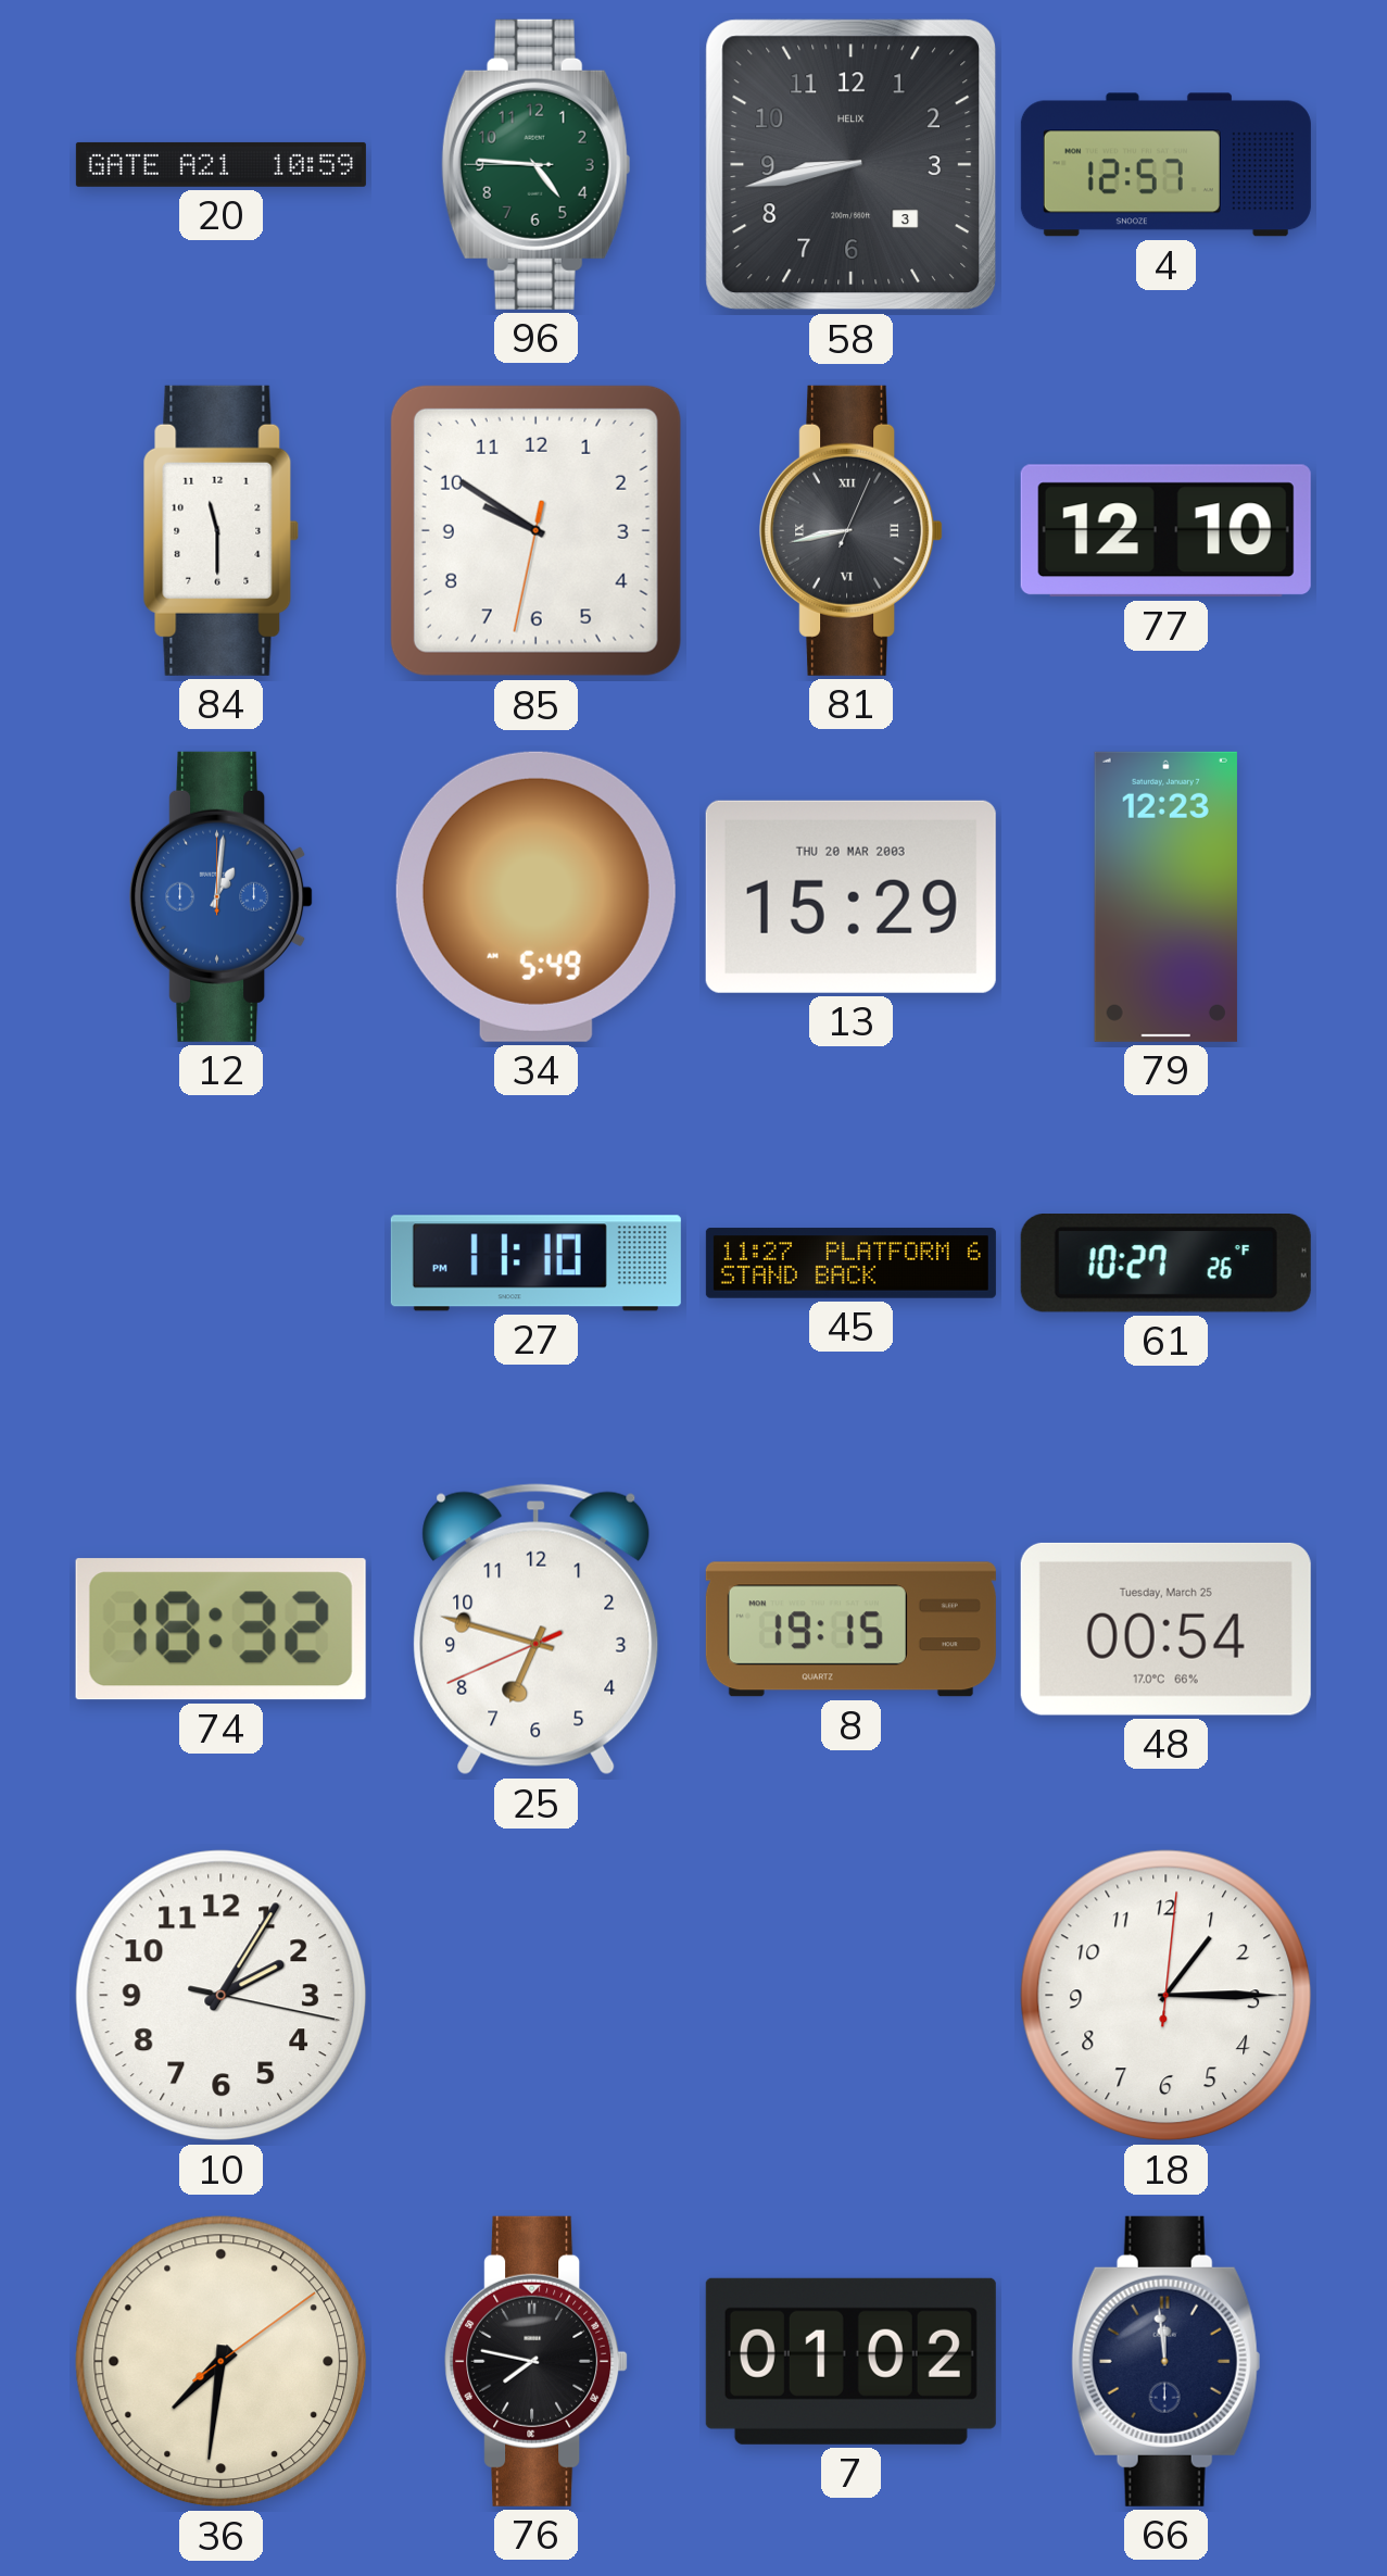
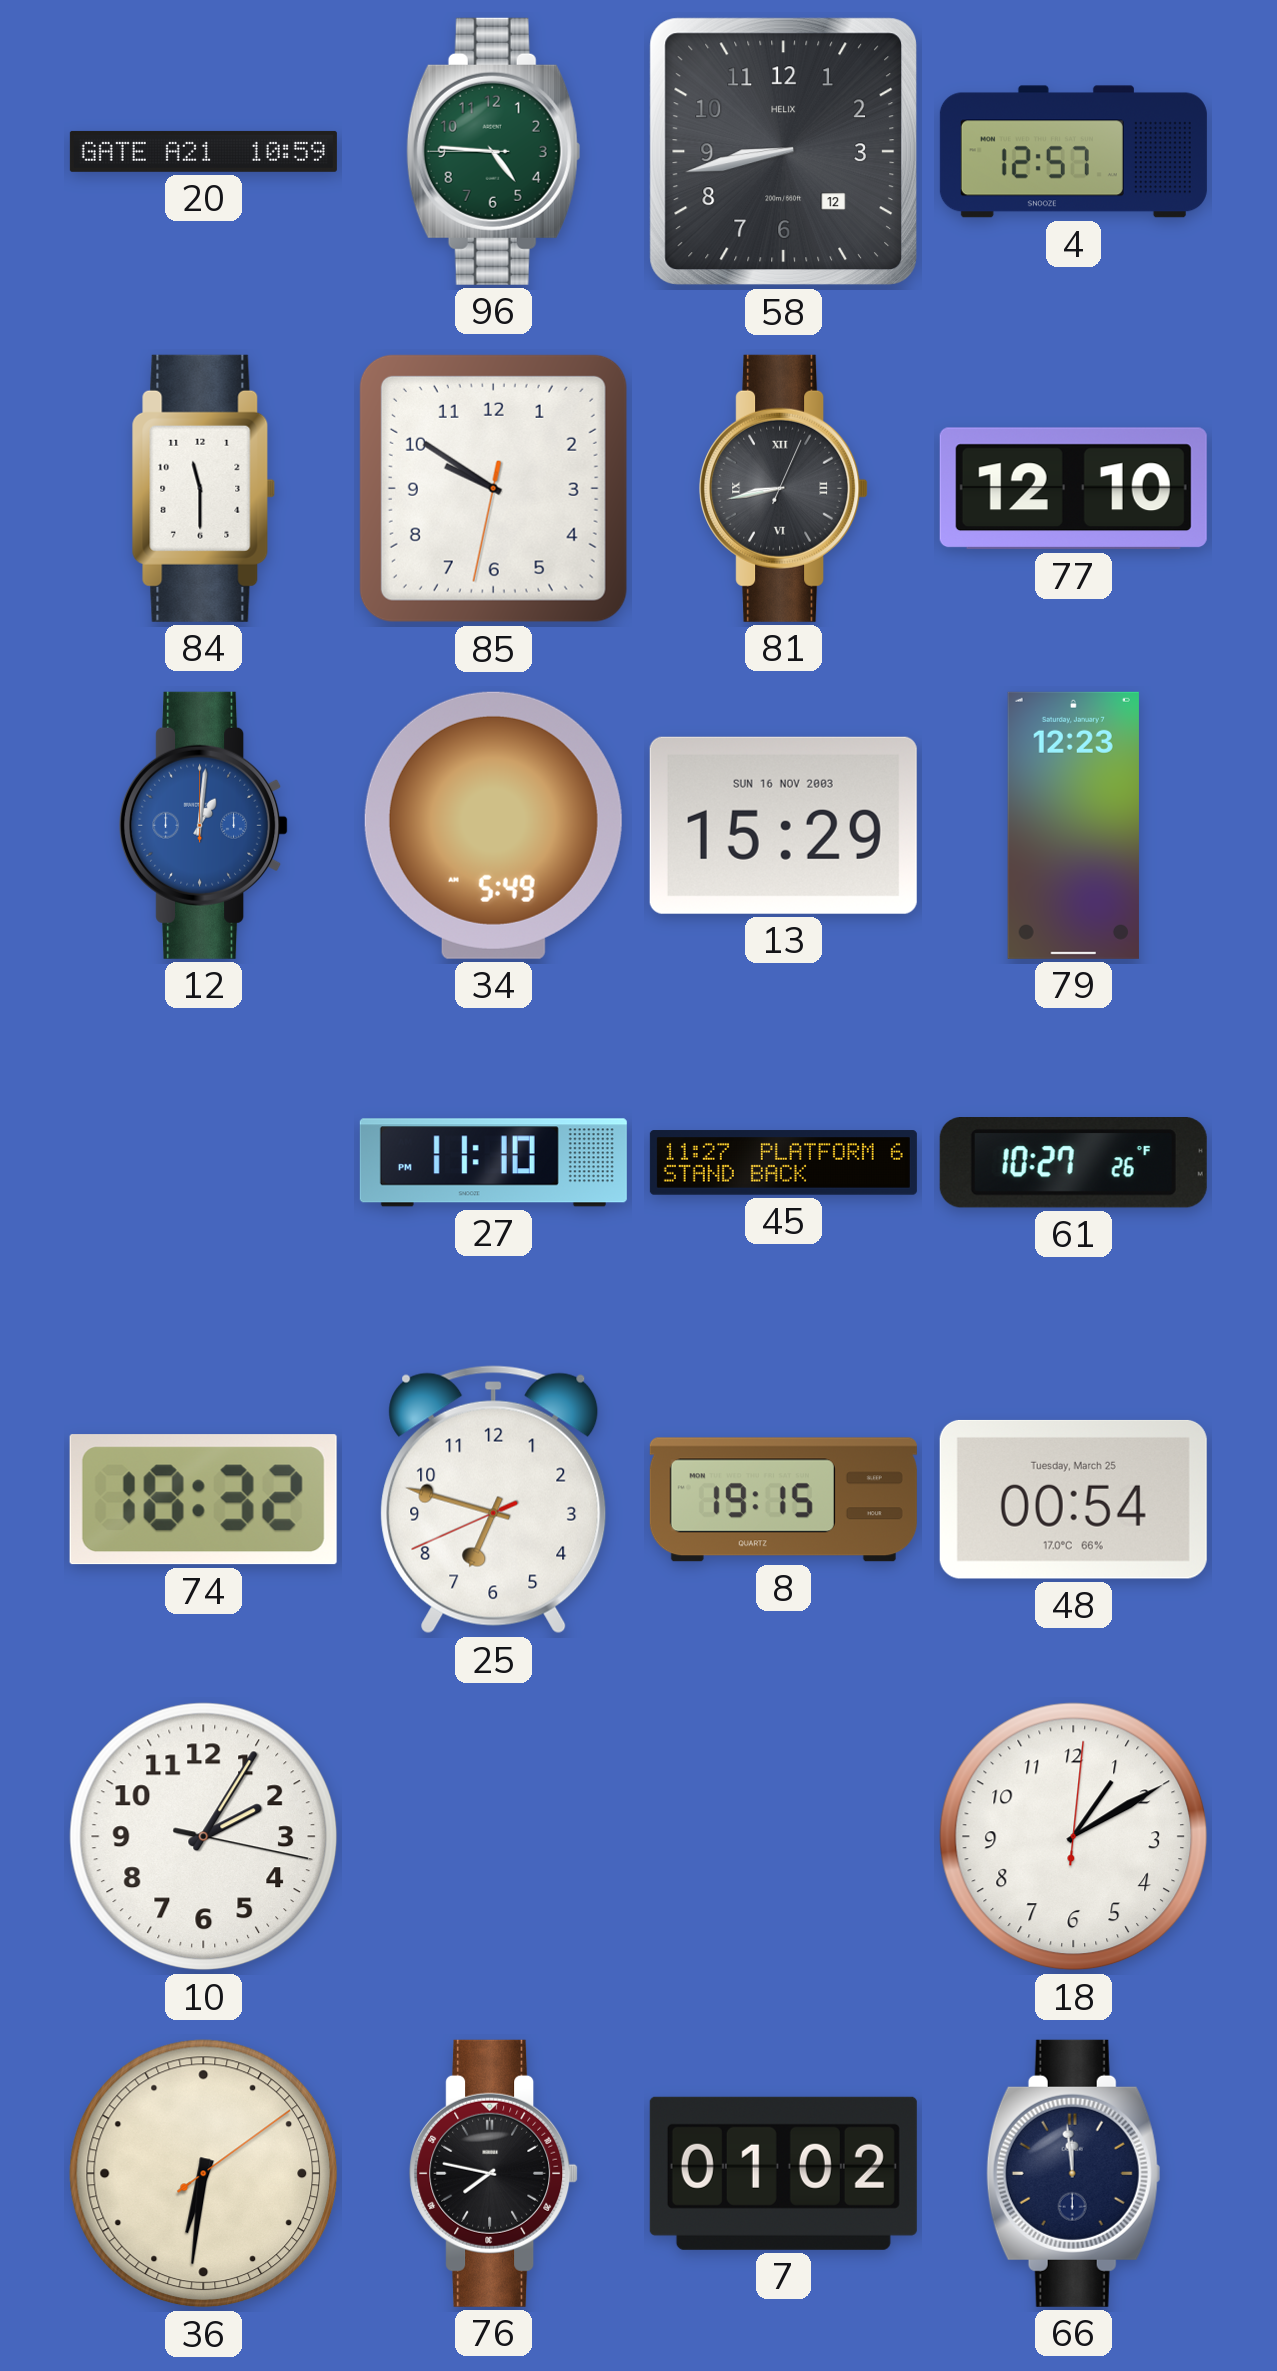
58 date: 3 -> 12 (784, 152)
13 date: THU 20 MAR 2003 -> SUN 16 NOV 2003 (783, 825)
18: 1:15 -> 1:10 (1074, 1837)
36: 7:31 -> 6:31 (204, 2174)
